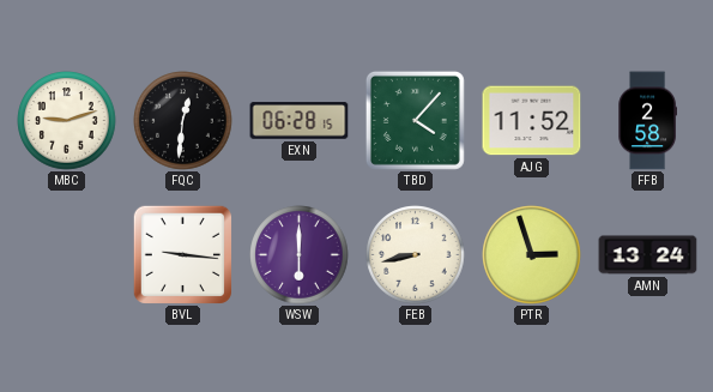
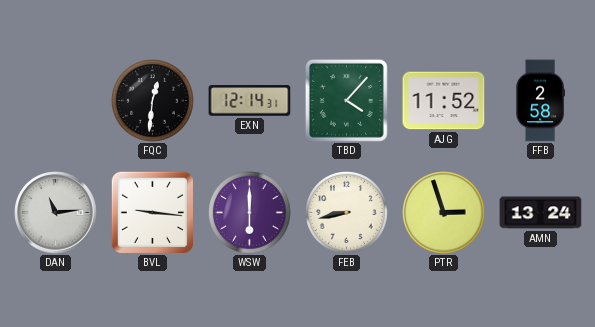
MBC: 9:12 -> none (67, 121)
EXN: 06:28 -> 12:14 (250, 101)
DAN: none -> 11:14 (56, 213)
